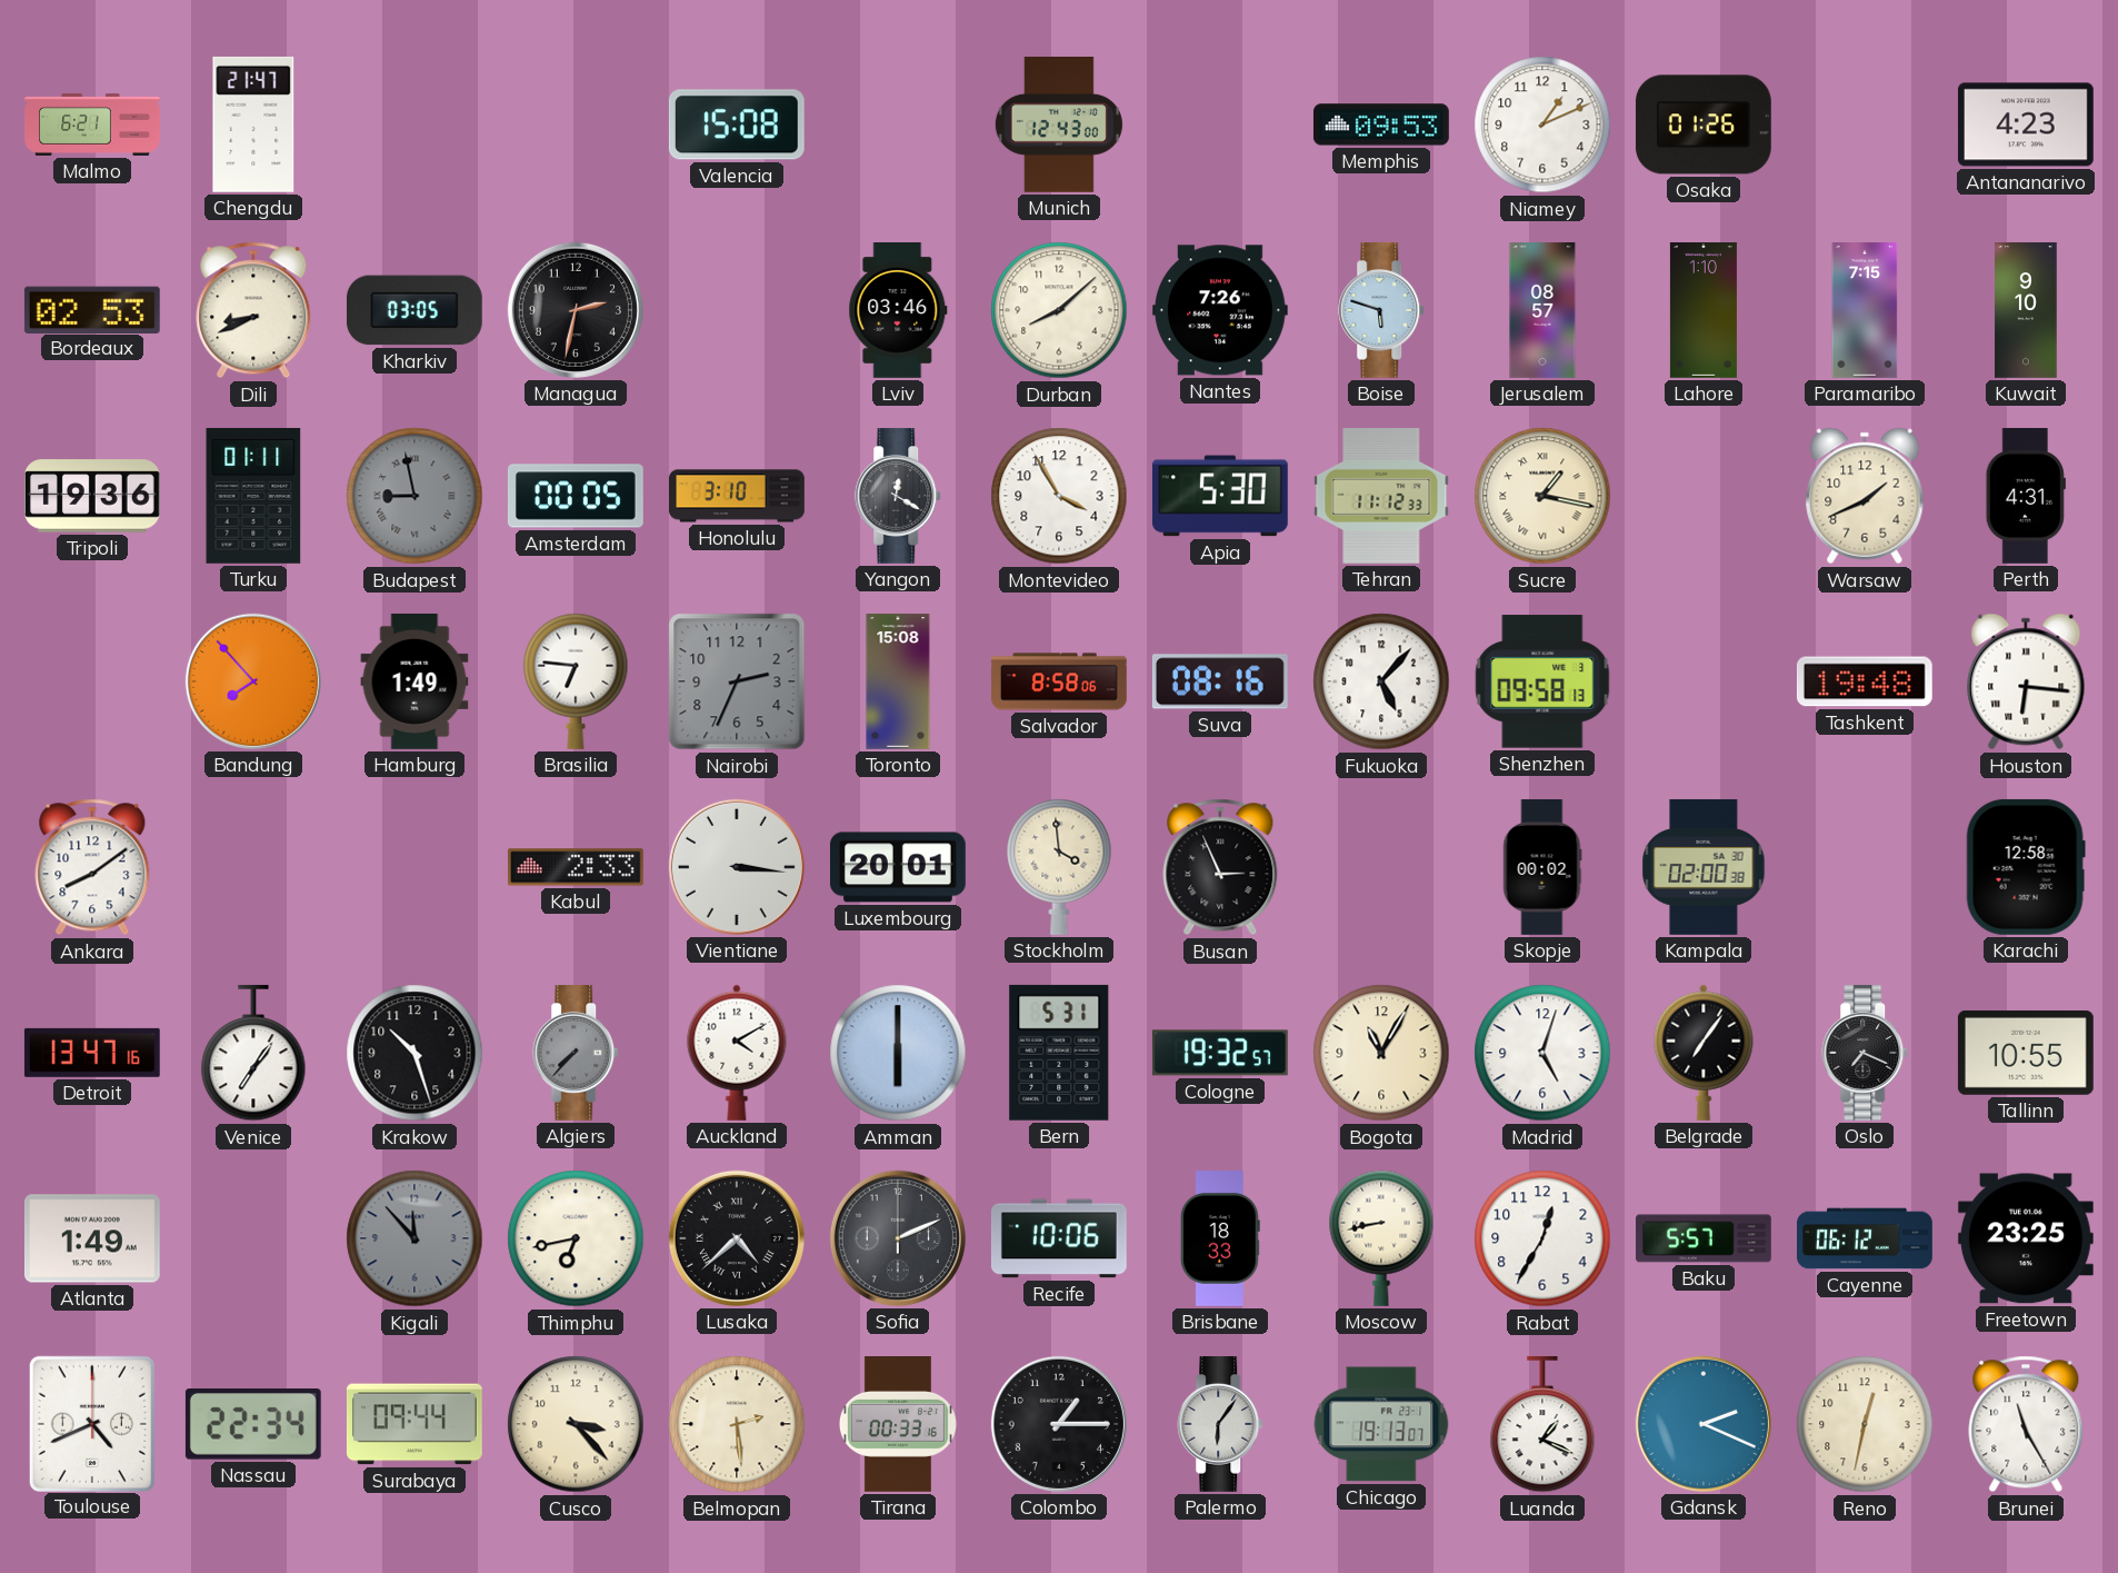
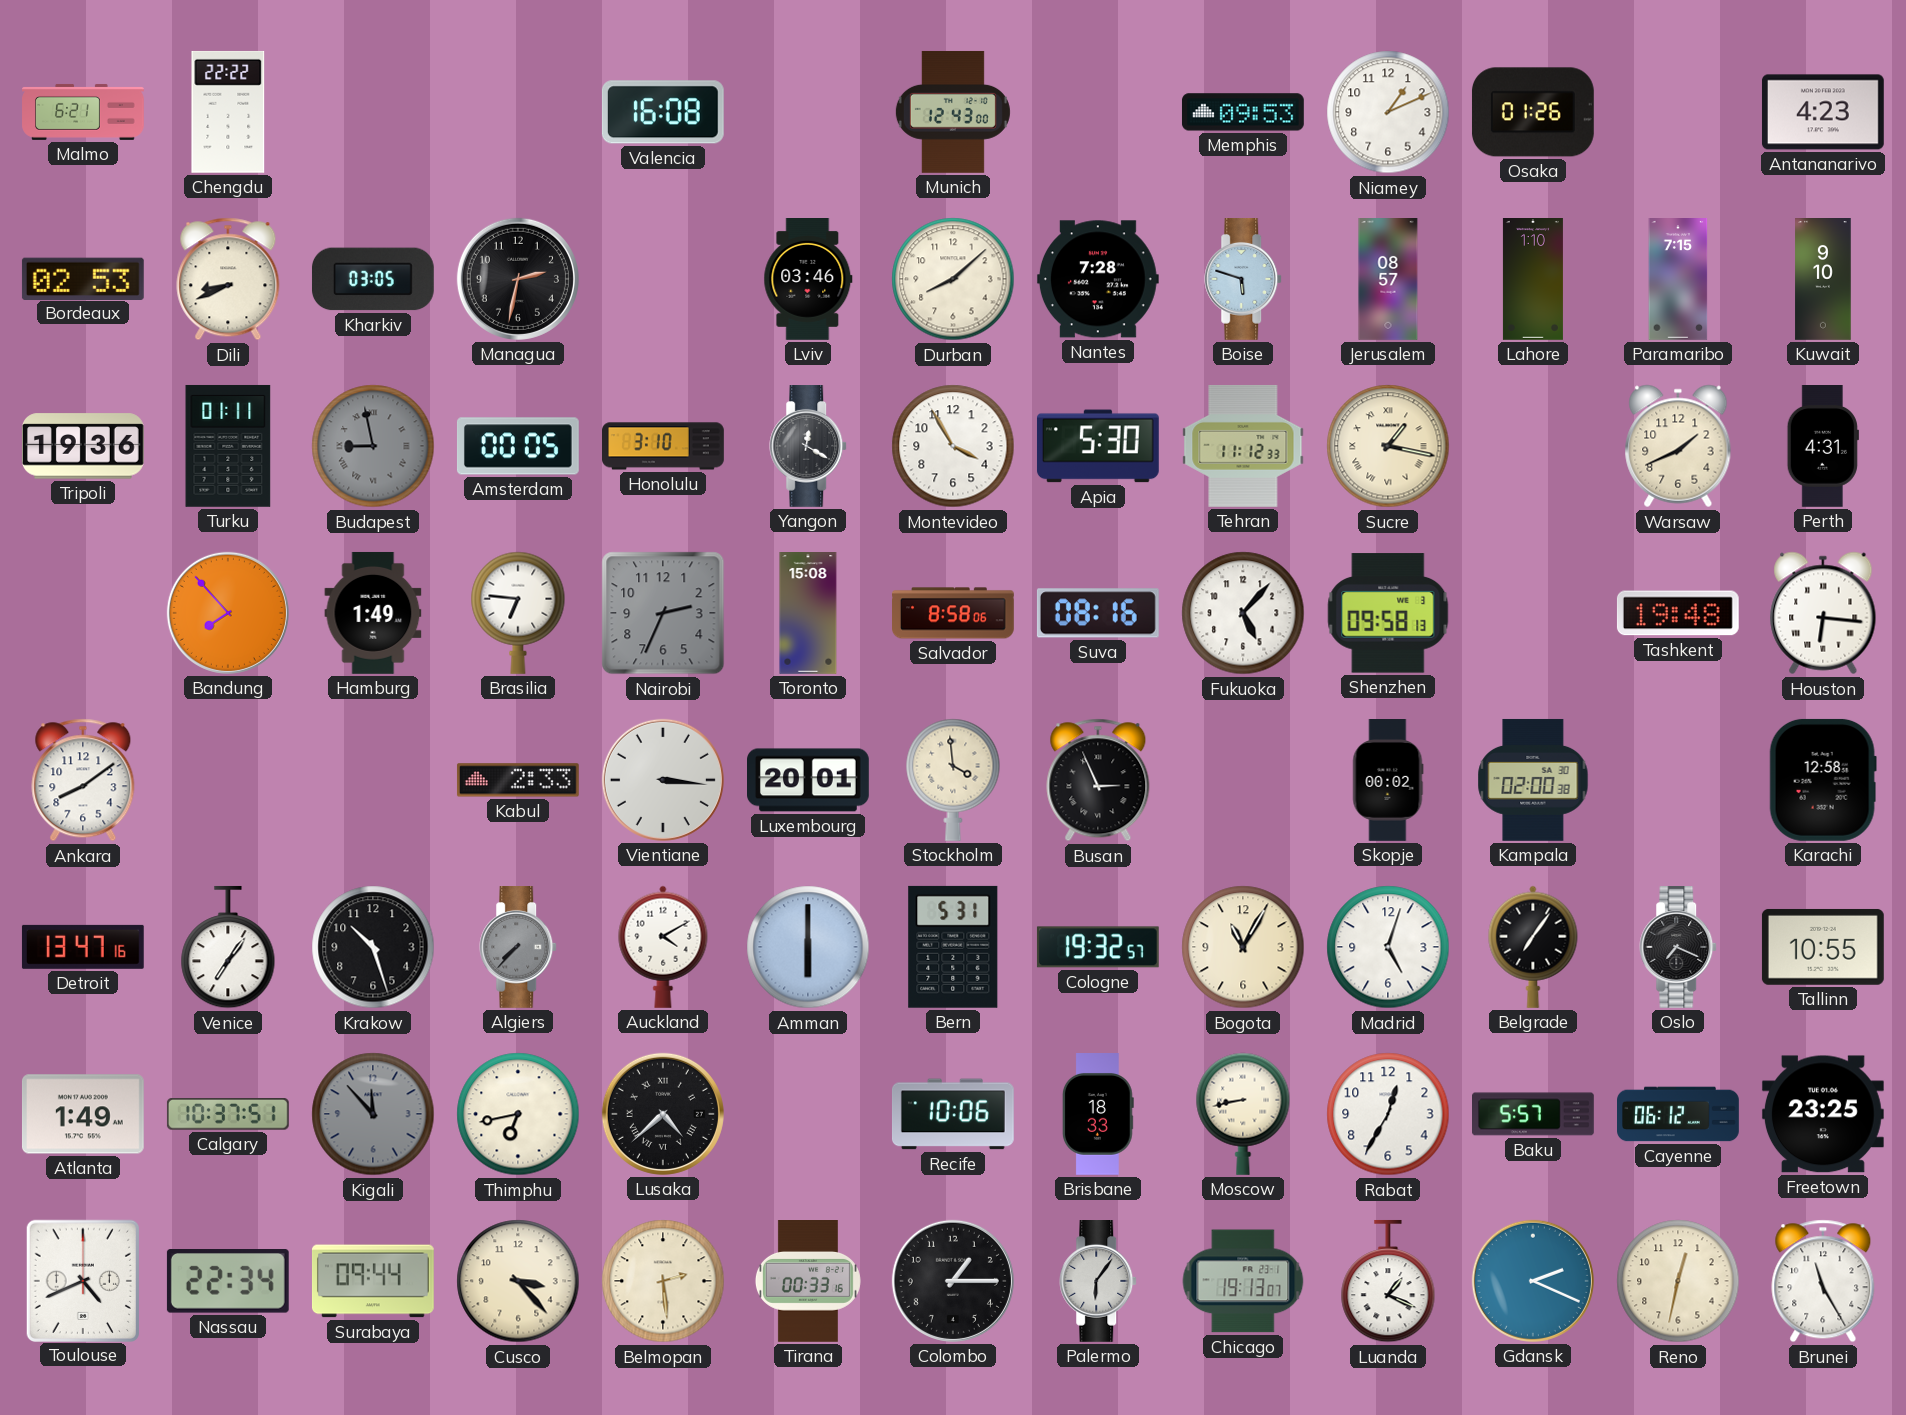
Chengdu: 21:47 -> 22:22 (228, 112)
Valencia: 15:08 -> 16:08 (663, 112)
Nantes: 7:26 -> 7:28 (1098, 279)
Calgary: none -> 10:37 (228, 1114)
Sofia: 2:11 -> none (898, 1238)
